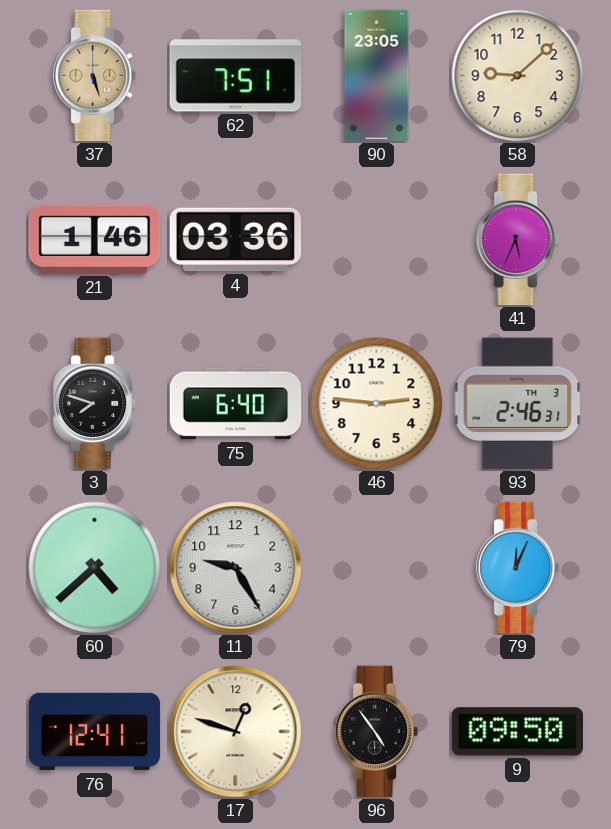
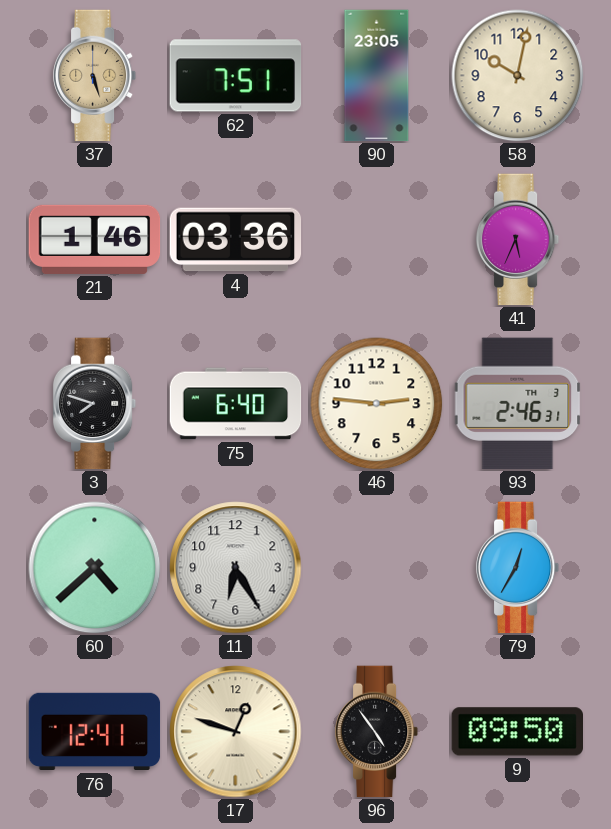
58: 9:08 -> 10:02 (518, 76)
11: 9:25 -> 6:25 (236, 568)
79: 12:04 -> 12:35 (518, 568)
